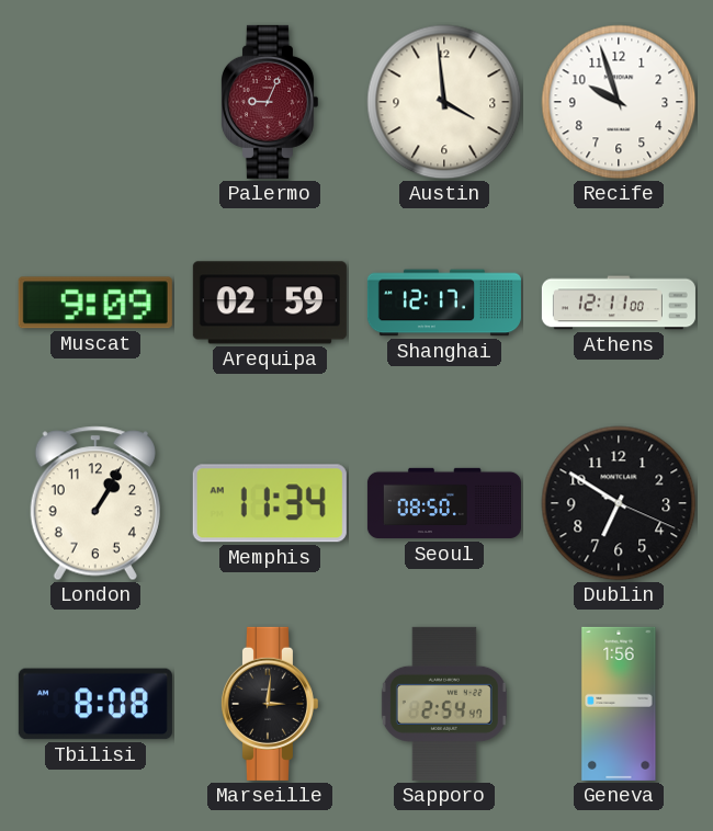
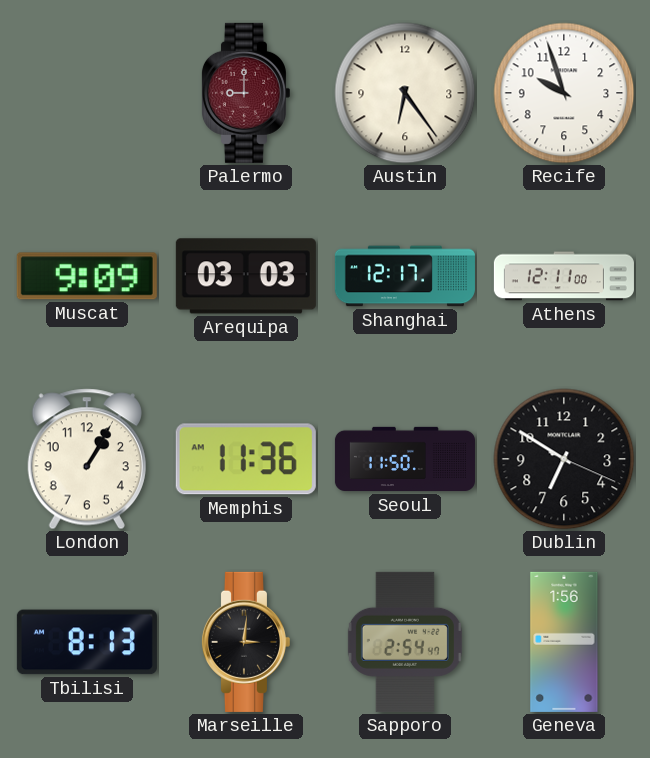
Palermo: 9:04 -> 9:00 (245, 93)
Austin: 3:59 -> 6:24 (405, 93)
Arequipa: 02:59 -> 03:03 (246, 276)
Memphis: 11:34 -> 11:36 (246, 459)
Seoul: 08:50 -> 11:50 (405, 459)
Tbilisi: 8:08 -> 8:13 (87, 642)
